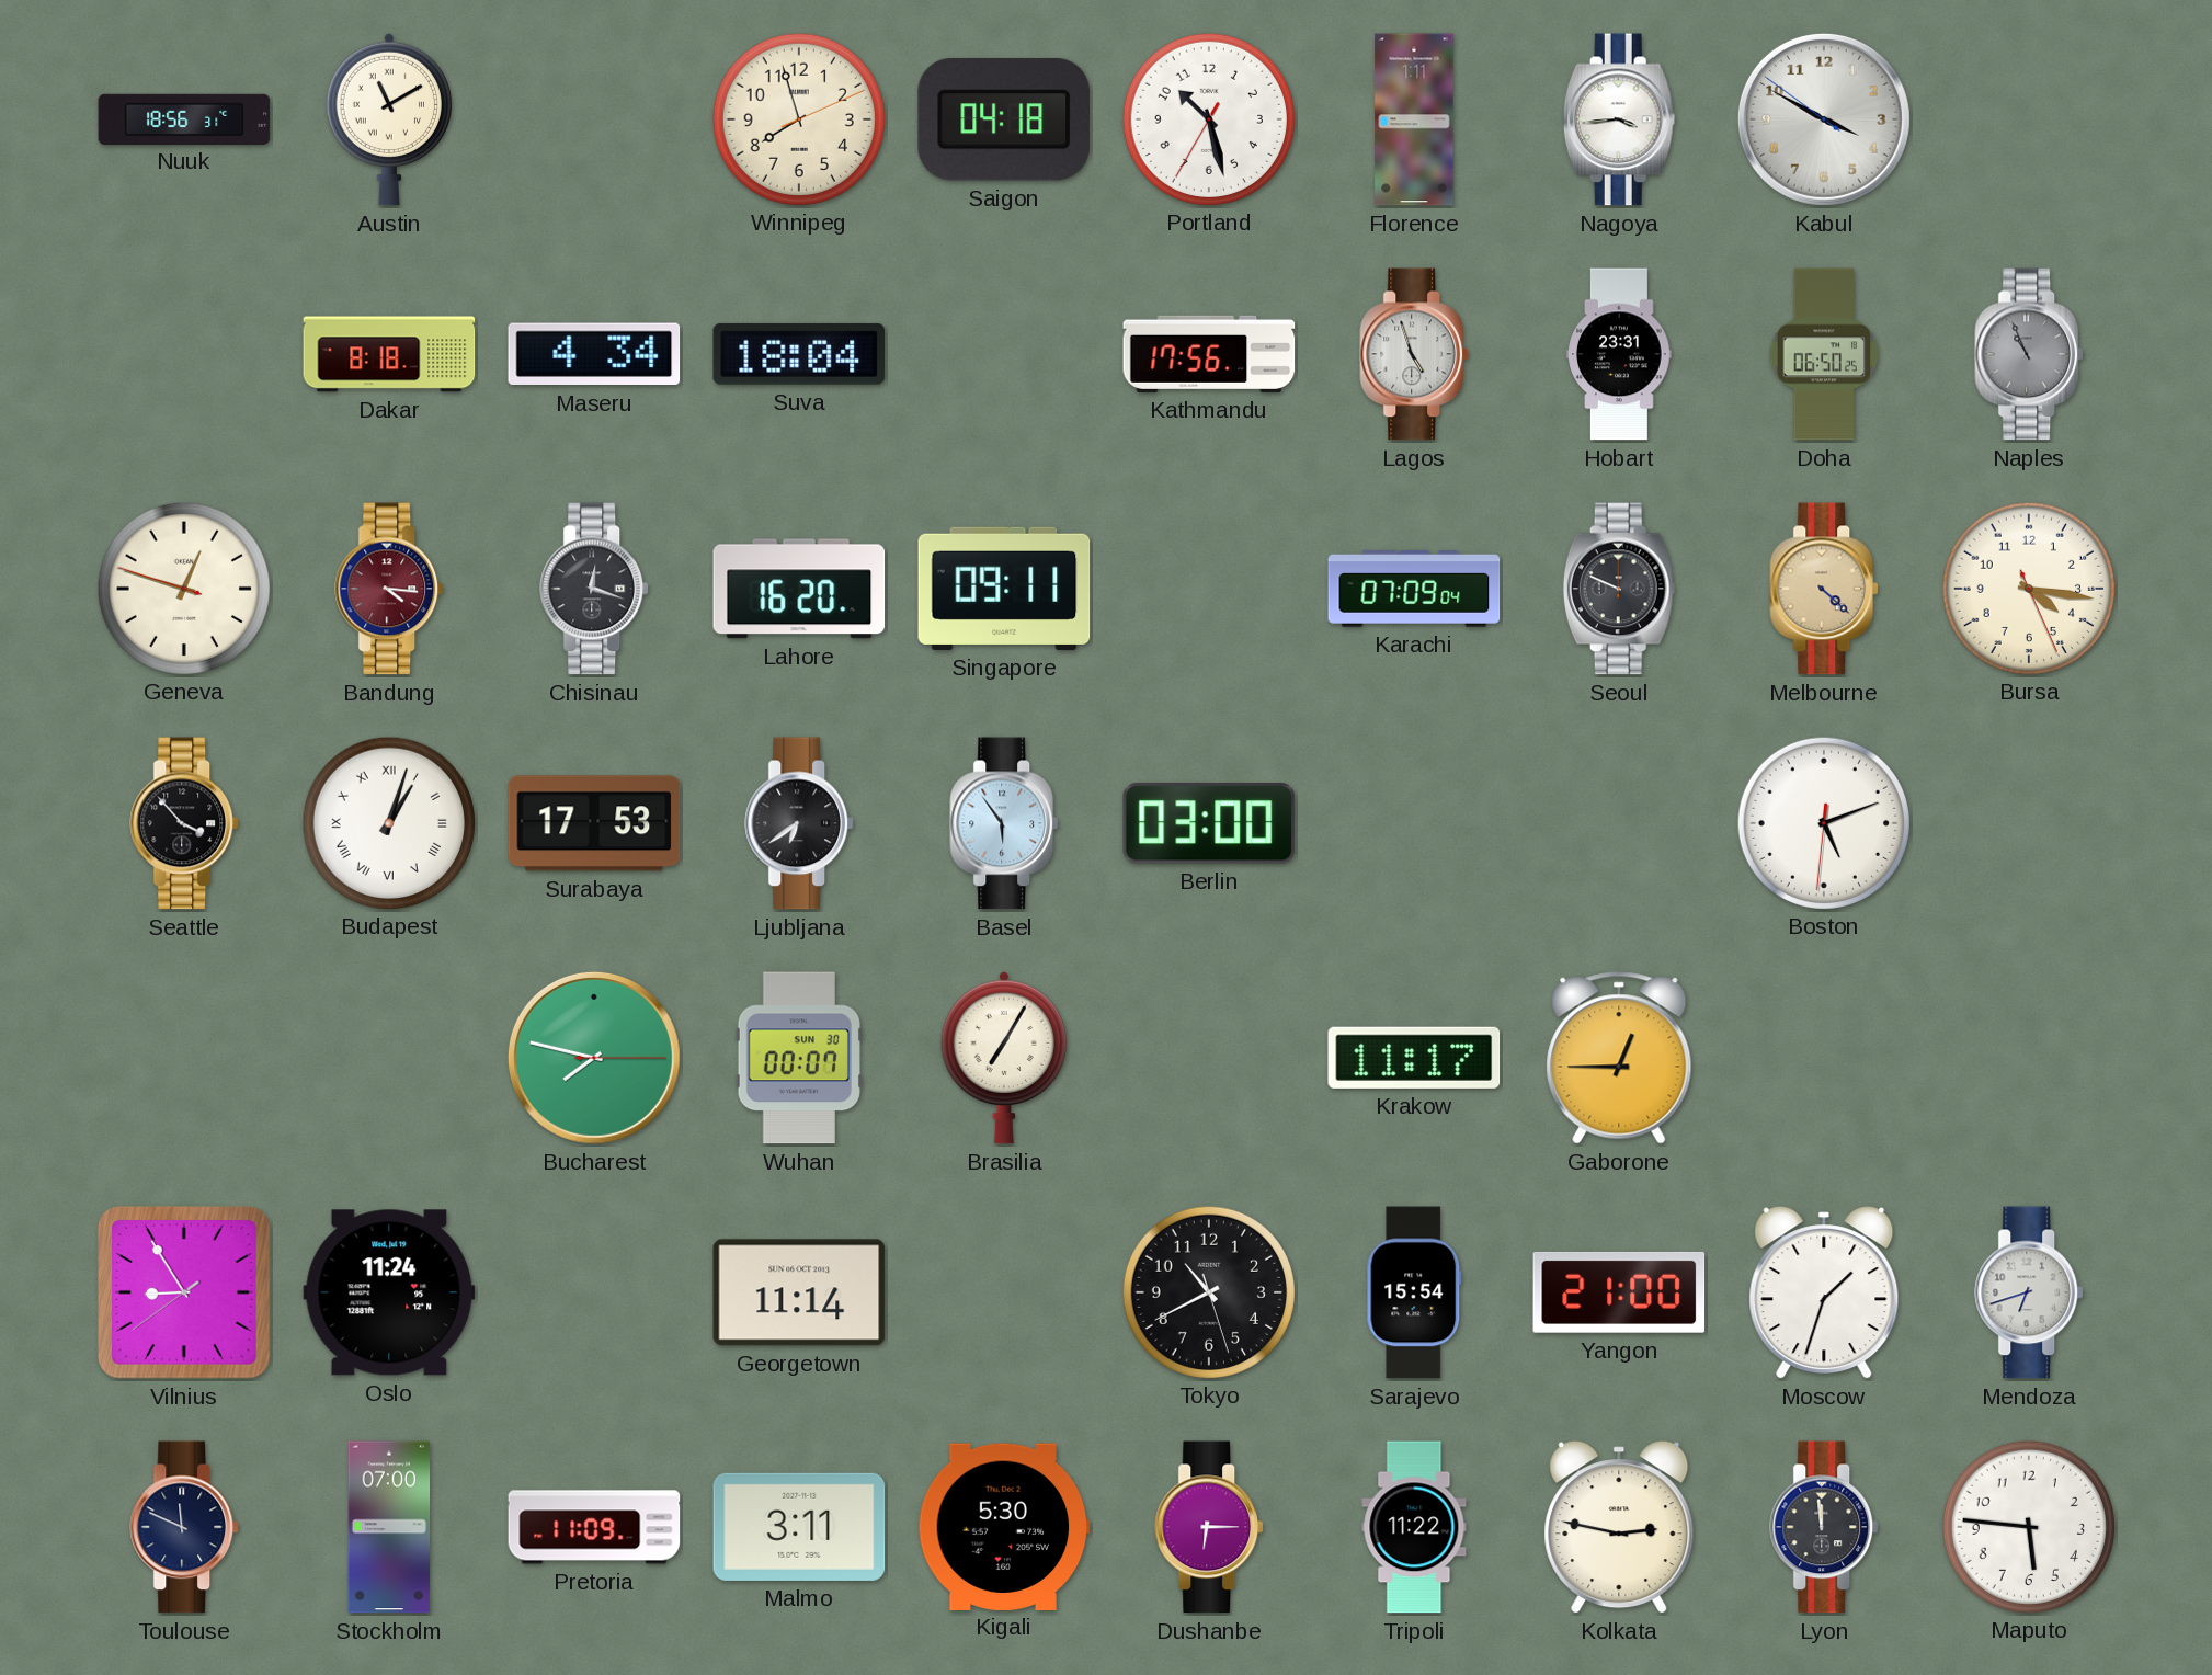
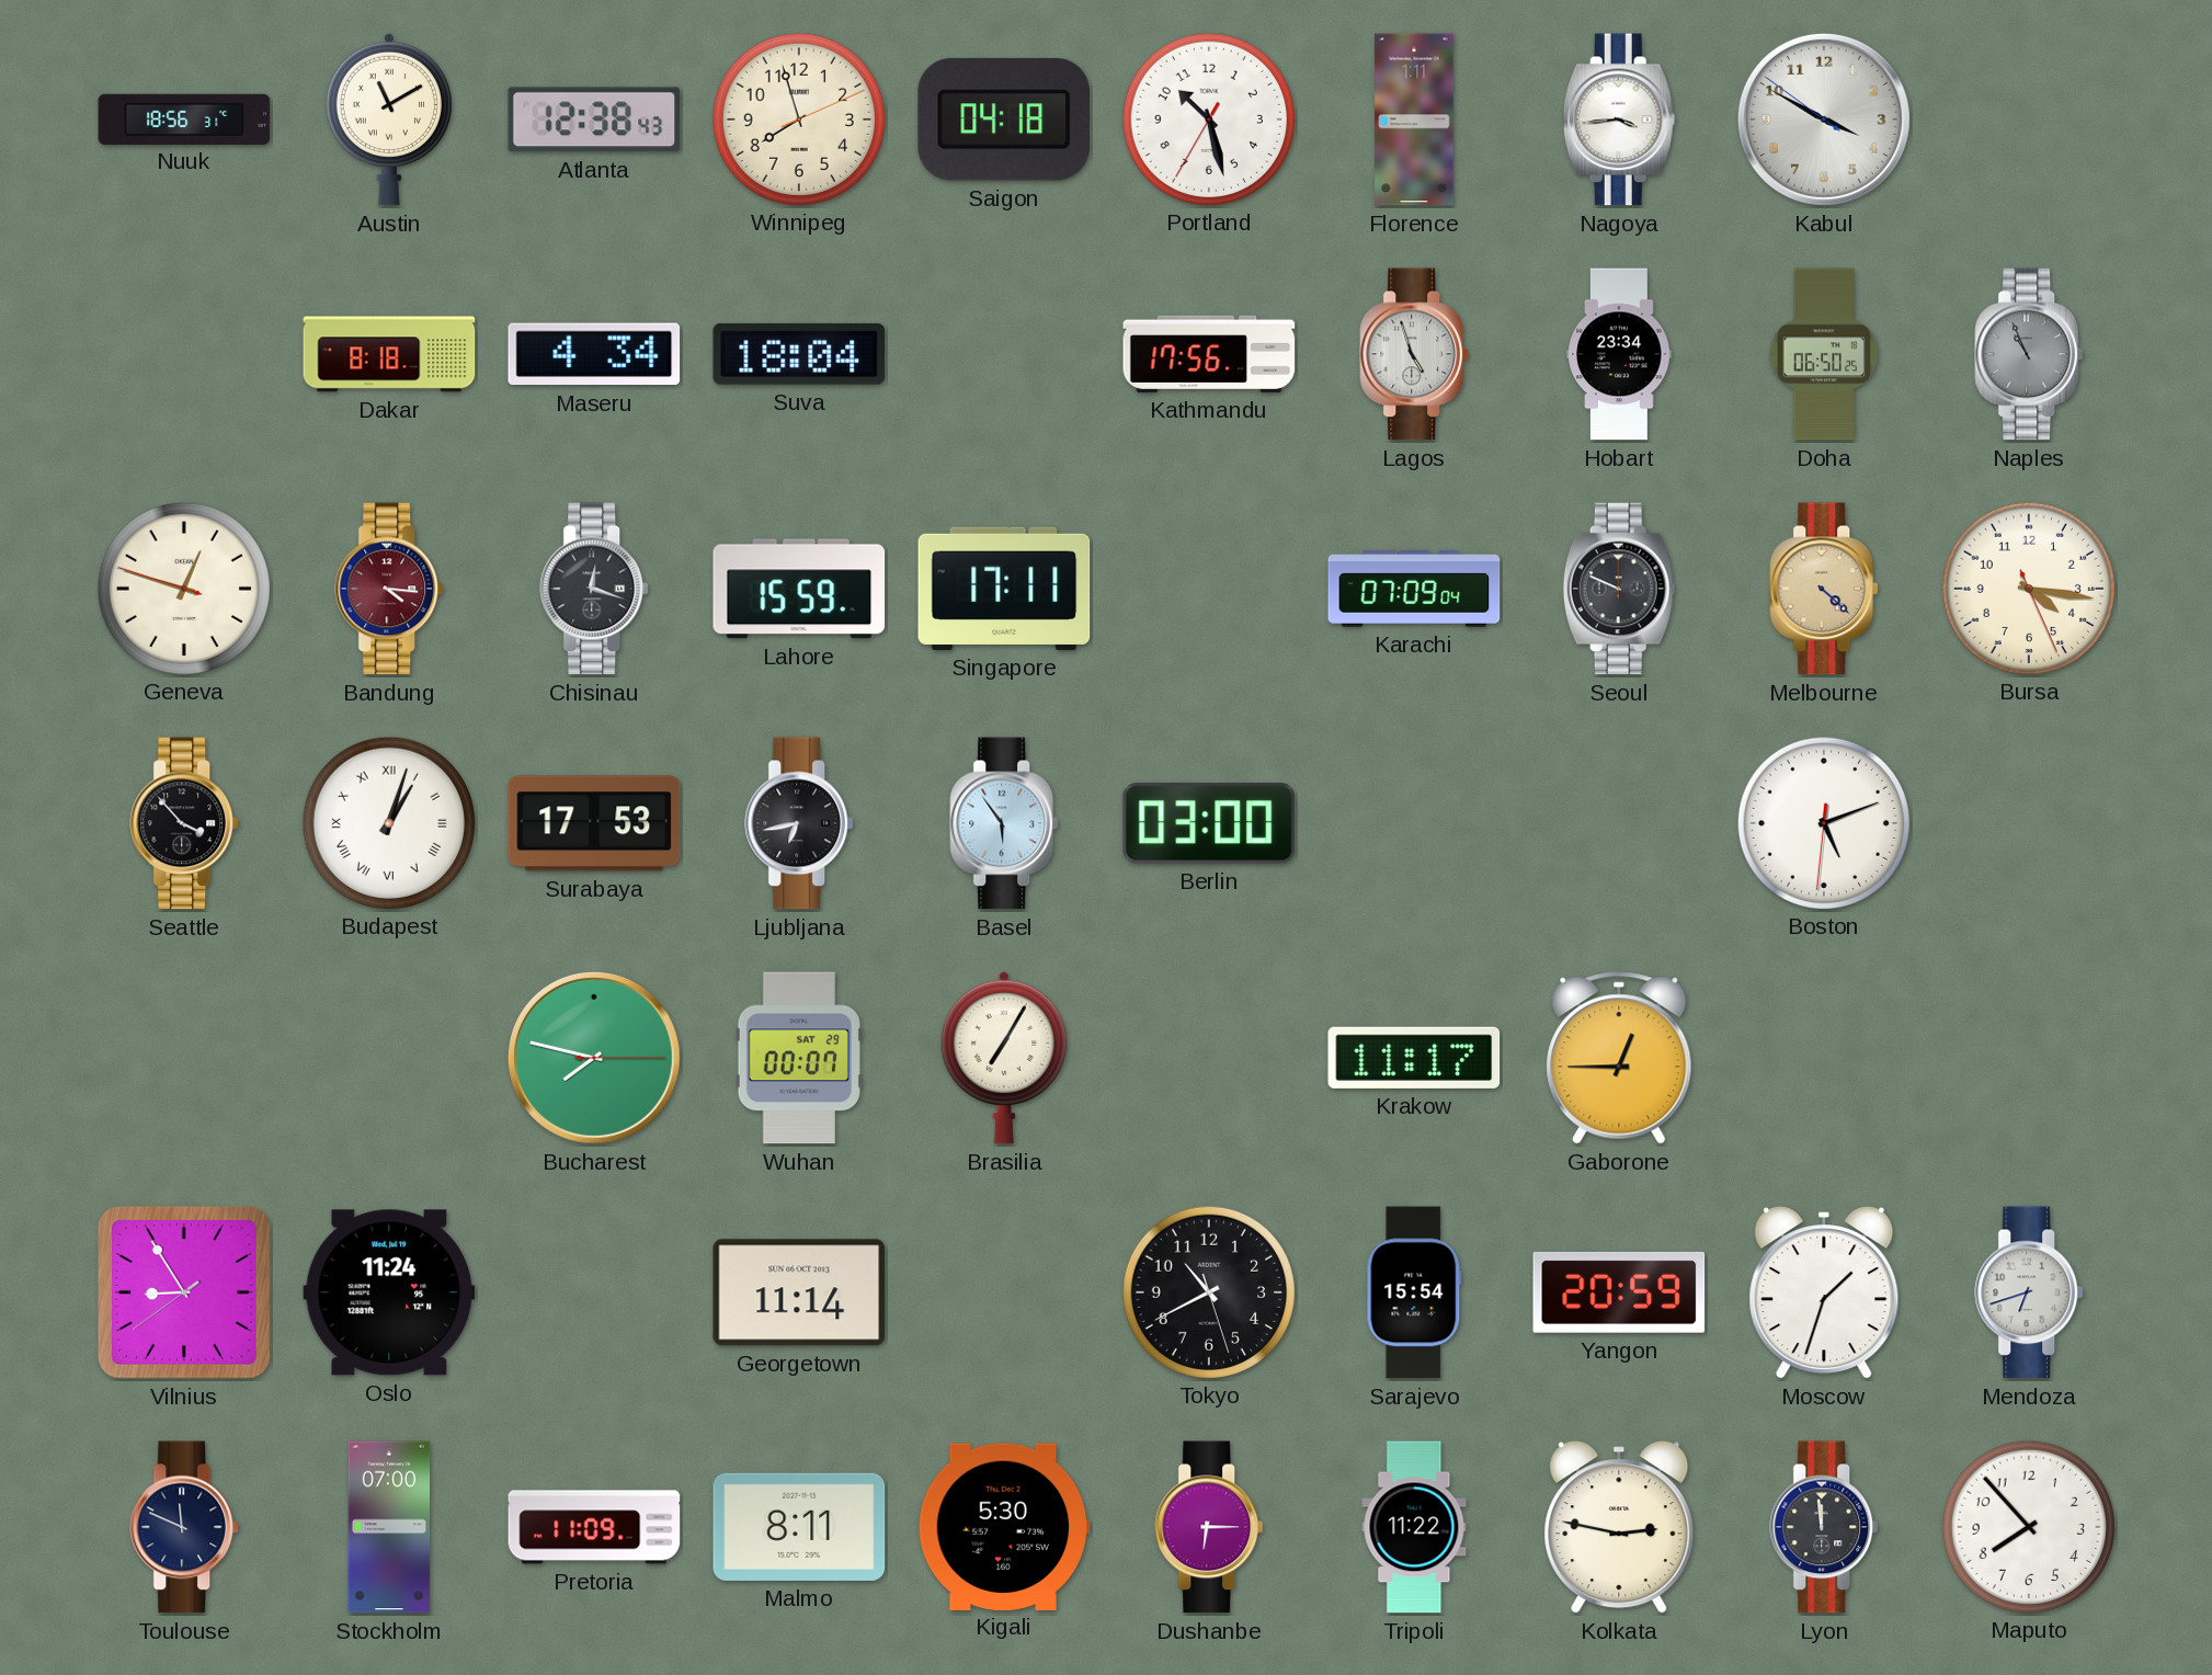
Atlanta: none -> 12:38 (594, 119)
Hobart: 23:31 -> 23:34 (1619, 354)
Lahore: 16:20 -> 15:59 (799, 589)
Singapore: 09:11 -> 17:11 (1004, 589)
Ljubljana: 6:39 -> 6:43 (800, 823)
Wuhan date: SUN 30 -> SAT 29 (799, 1058)
Yangon: 21:00 -> 20:59 (1619, 1292)
Malmo: 3:11 -> 8:11 (799, 1527)
Maputo: 5:46 -> 7:53 (2028, 1526)
